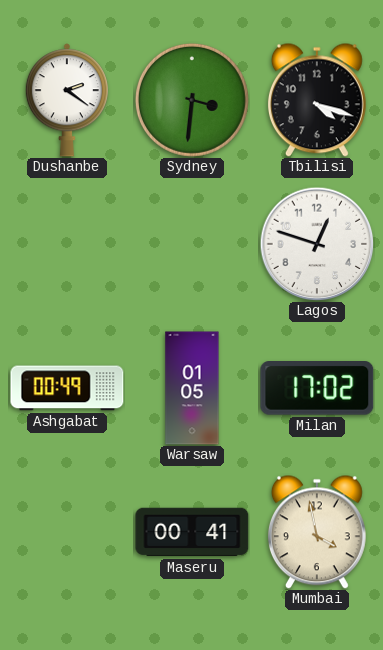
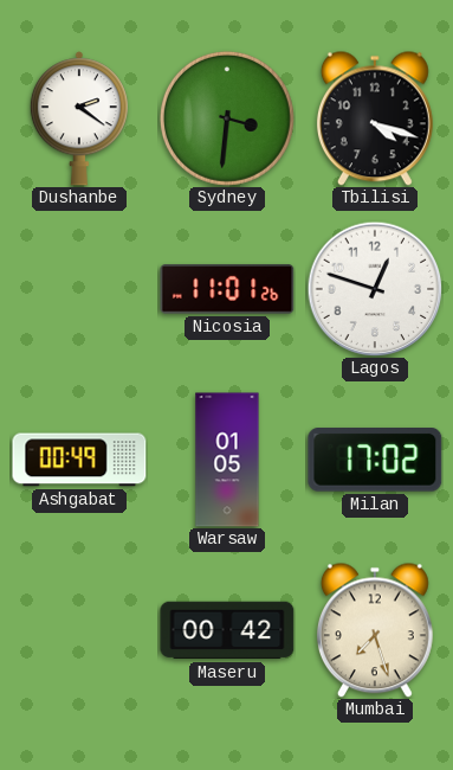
Nicosia: none -> 11:01 (227, 289)
Maseru: 00:41 -> 00:42 (227, 630)
Mumbai: 3:58 -> 7:27 (375, 630)
